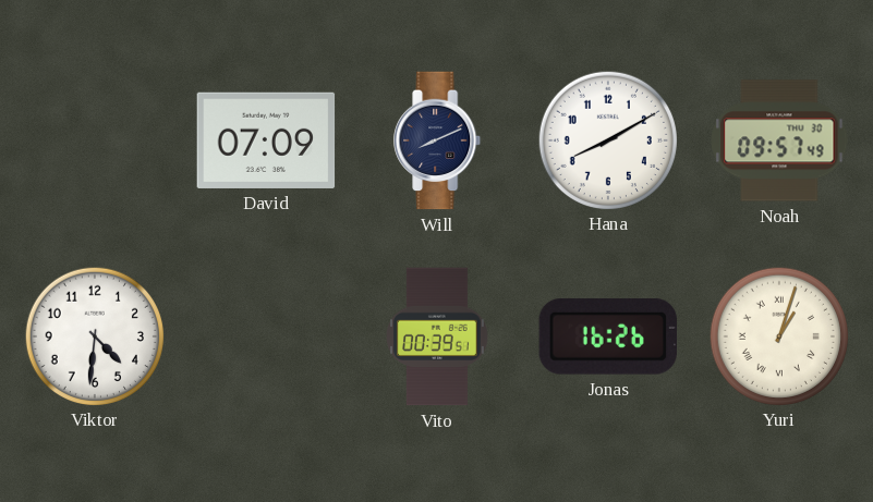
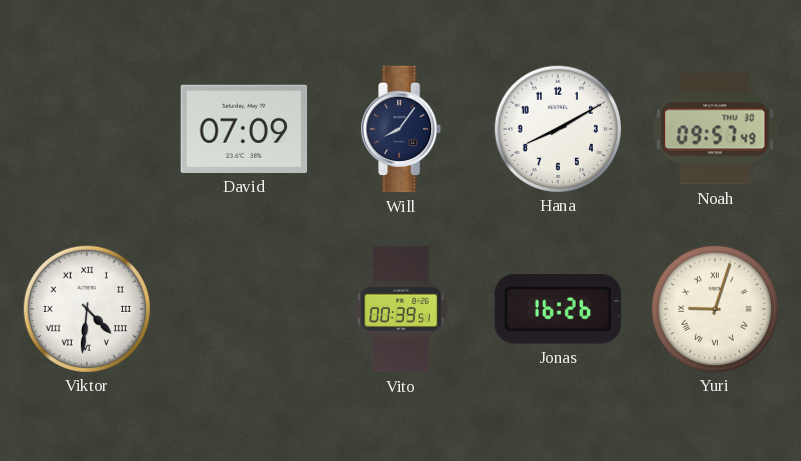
Will: 8:11 -> 8:06 (402, 129)
Viktor numerals: Arabic -> Roman (86, 308)
Yuri: 1:03 -> 9:03 (714, 308)
